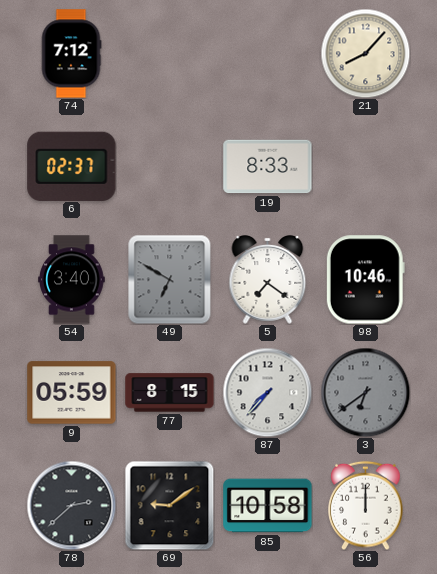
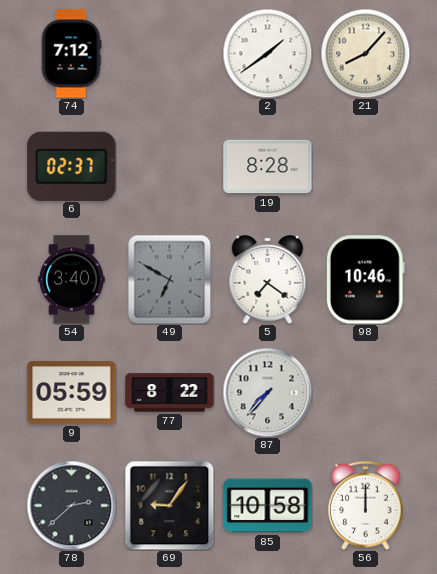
2: none -> 1:39 (267, 53)
19: 8:33 -> 8:28 (268, 167)
77: 8:15 -> 8:22 (170, 393)
3: 6:39 -> none (365, 392)
69: 9:09 -> 9:06 (169, 505)
